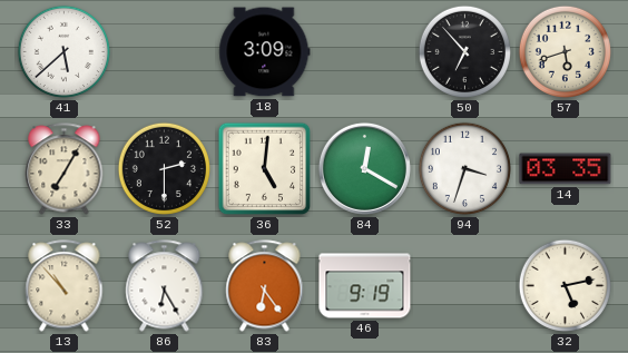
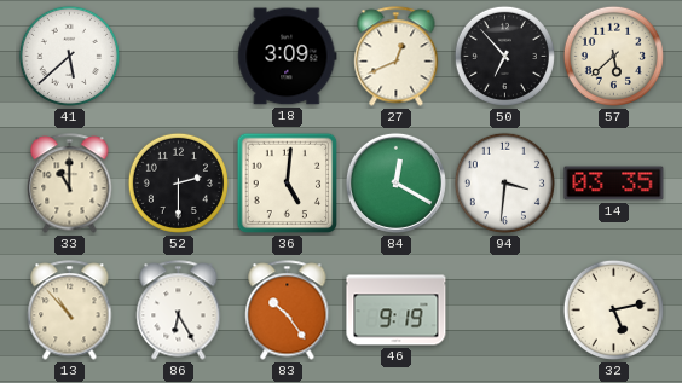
27: none -> 12:41 (397, 57)
57: 5:42 -> 5:38 (613, 56)
33: 7:05 -> 11:00 (70, 184)
94: 3:33 -> 3:31 (504, 182)
83: 6:24 -> 10:24 (288, 311)
